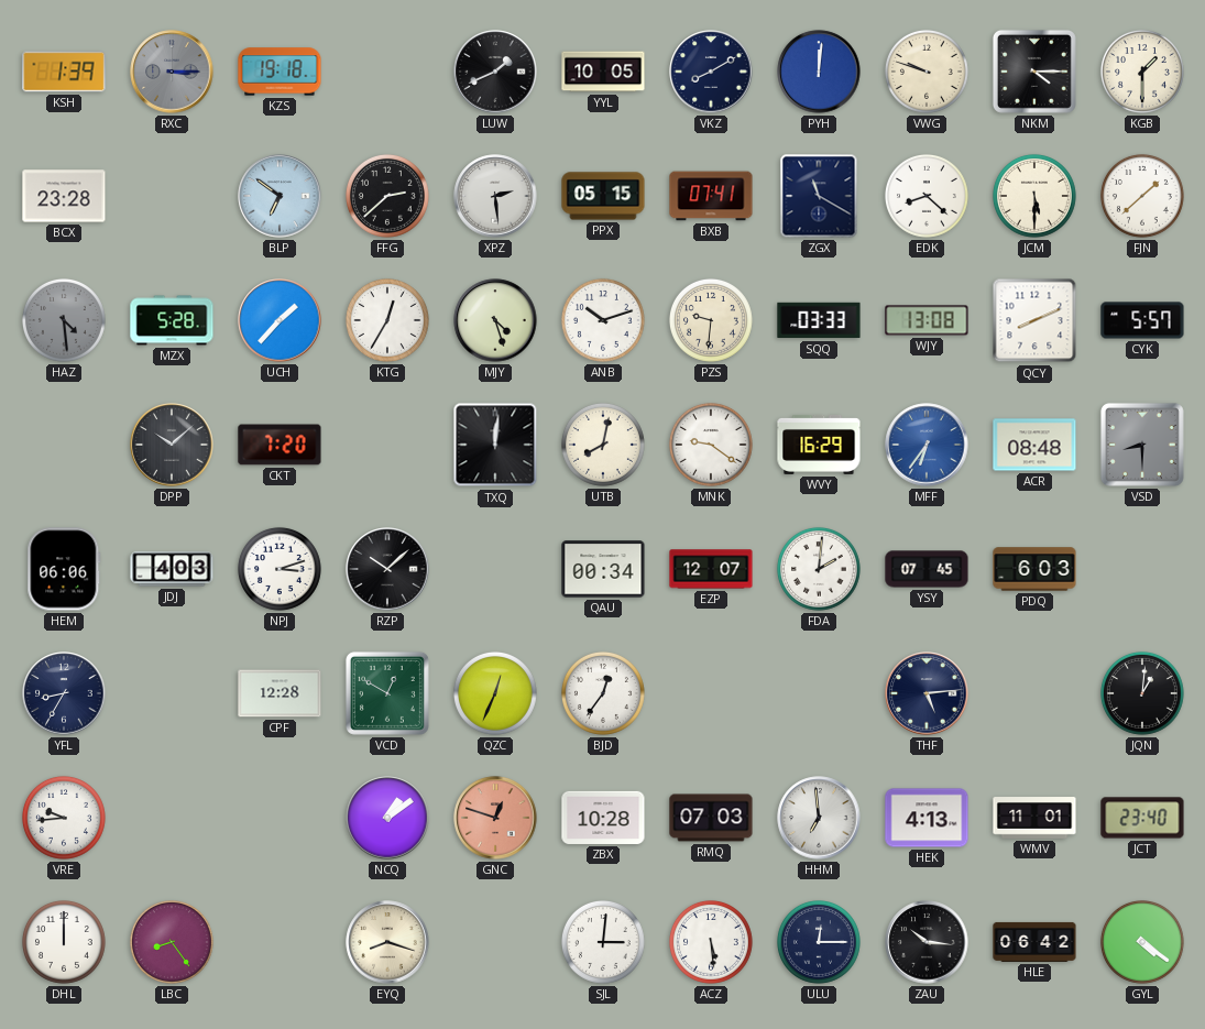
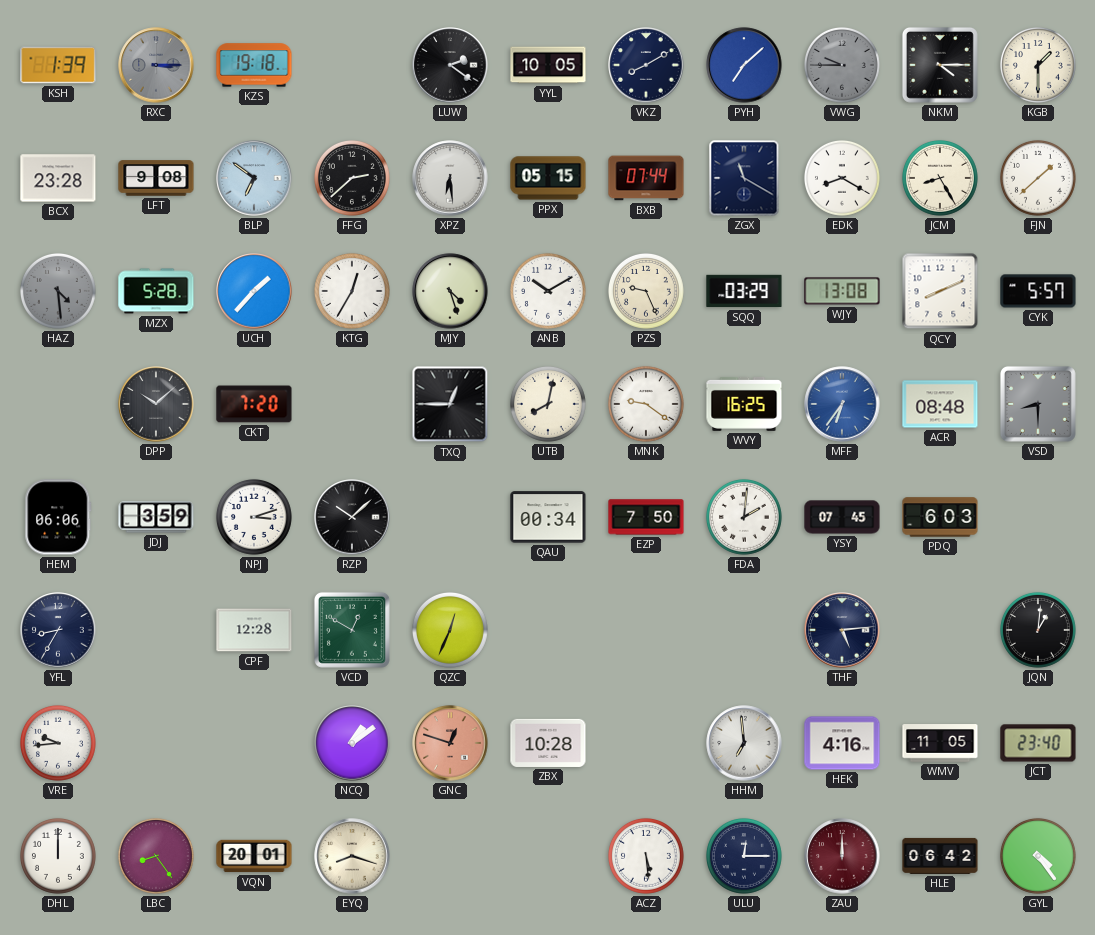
LUW: 1:41 -> 2:21 (450, 65)
PYH: 12:01 -> 7:08 (744, 65)
VWG: 9:48 -> 9:45 (842, 65)
VWG dial: cream -> grey (842, 65)
LFT: none -> 9:08 (156, 178)
XPZ: 2:29 -> 6:29 (450, 178)
BXB: 07:41 -> 07:44 (646, 178)
EDK: 8:22 -> 8:20 (842, 178)
JCM: 5:30 -> 8:25 (940, 178)
ANB: 10:12 -> 10:10 (548, 291)
PZS: 9:31 -> 9:26 (646, 291)
SQQ: 03:33 -> 03:29 (744, 291)
TXQ: 12:01 -> 12:45 (450, 404)
WVY: 16:29 -> 16:25 (744, 404)
JDJ: 4:03 -> 3:59 (156, 517)
EZP: 12:07 -> 7:50 (646, 517)
BJD: 12:36 -> none (603, 693)
RMQ: 07:03 -> none (711, 818)
HEK: 4:13 -> 4:16 (842, 743)
WMV: 11:01 -> 11:05 (940, 743)
VQN: none -> 20:01 (254, 856)
SJL: 3:01 -> none (603, 942)
ZAU: 10:16 -> 12:00 (842, 856)
ZAU dial: black -> burgundy (842, 856)
GYL: 4:21 -> 4:24 (1038, 856)
